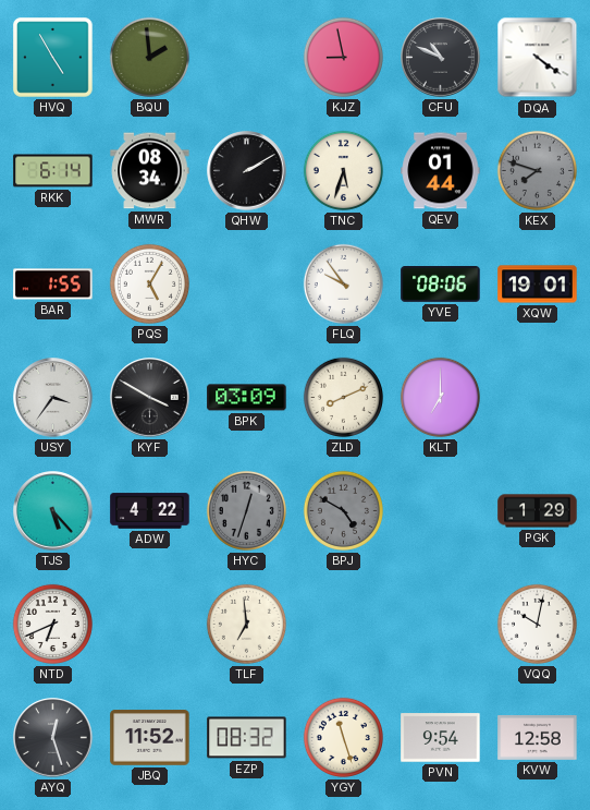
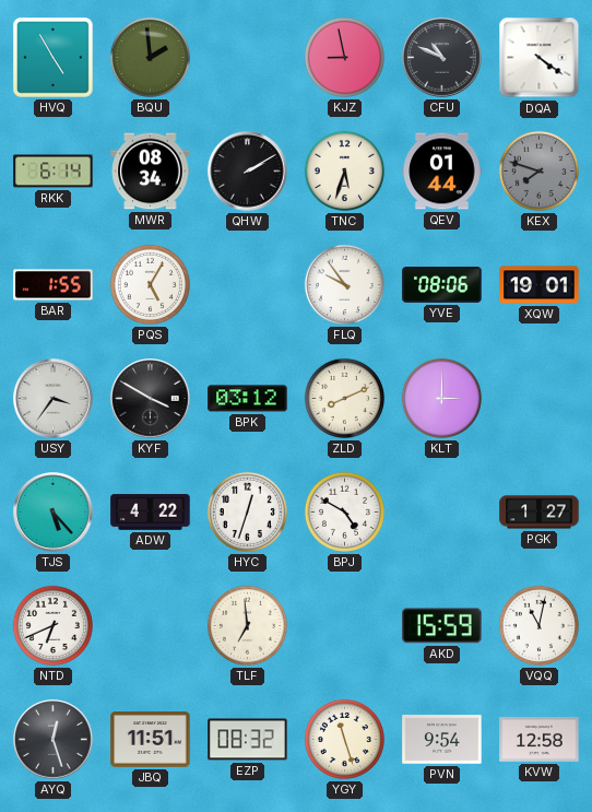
BPK: 03:09 -> 03:12 (248, 399)
KLT: 7:00 -> 3:00 (441, 398)
HYC dial: grey -> white (247, 511)
BPJ dial: grey -> white (344, 511)
PGK: 1:29 -> 1:27 (540, 513)
AKD: none -> 15:59 (442, 626)
VQQ: 10:02 -> 11:02 (538, 625)
JBQ: 11:52 -> 11:51 (151, 740)
